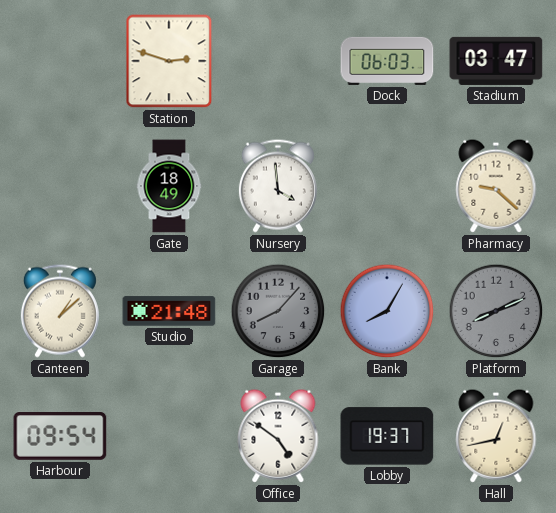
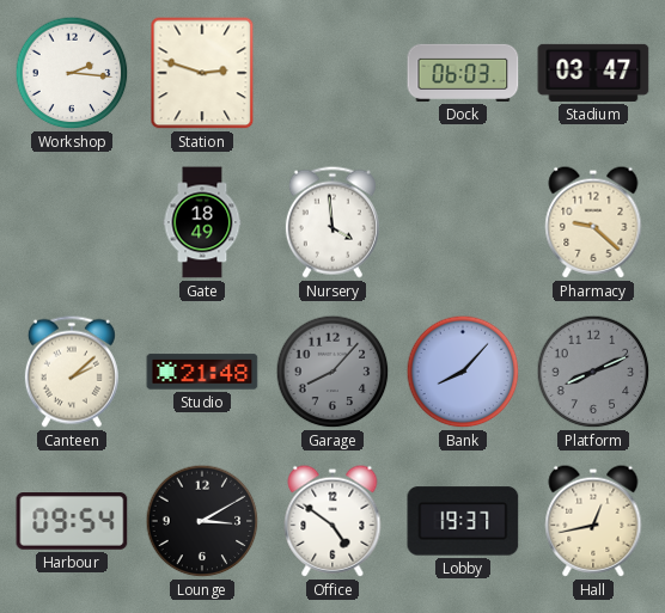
Workshop: none -> 2:16 (72, 73)
Canteen: 1:08 -> 2:08 (72, 372)
Bank: 8:05 -> 8:07 (463, 372)
Lounge: none -> 3:10 (202, 521)
